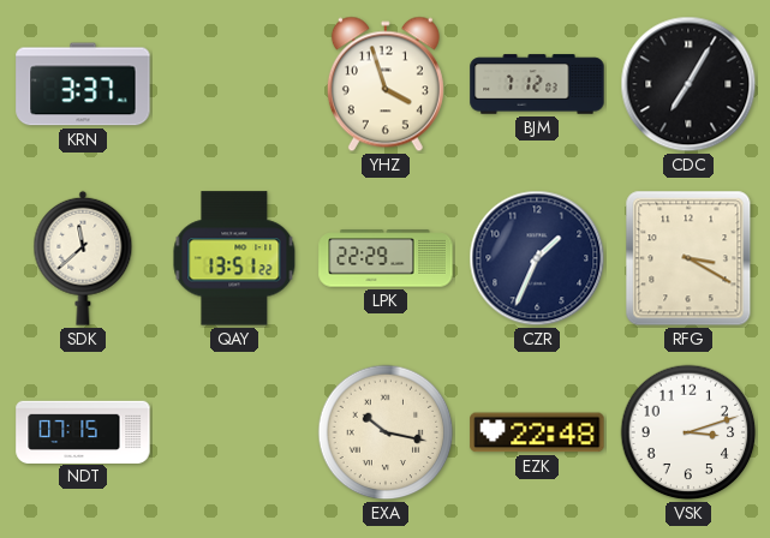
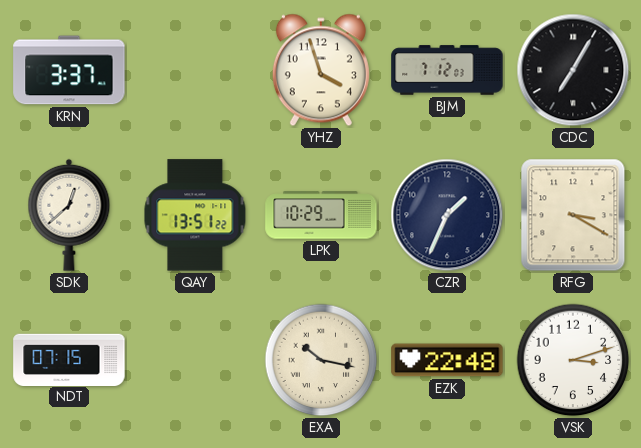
SDK: 11:38 -> 12:38 (69, 215)
LPK: 22:29 -> 10:29 (321, 215)
